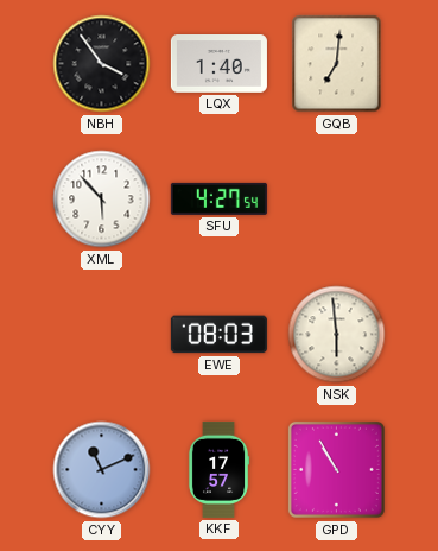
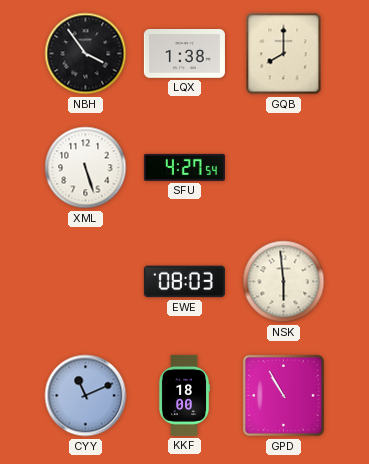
LQX: 1:40 -> 1:38 (184, 54)
GQB: 7:01 -> 8:00 (284, 54)
XML: 5:53 -> 5:27 (86, 168)
KKF: 17:57 -> 18:00 (184, 395)
